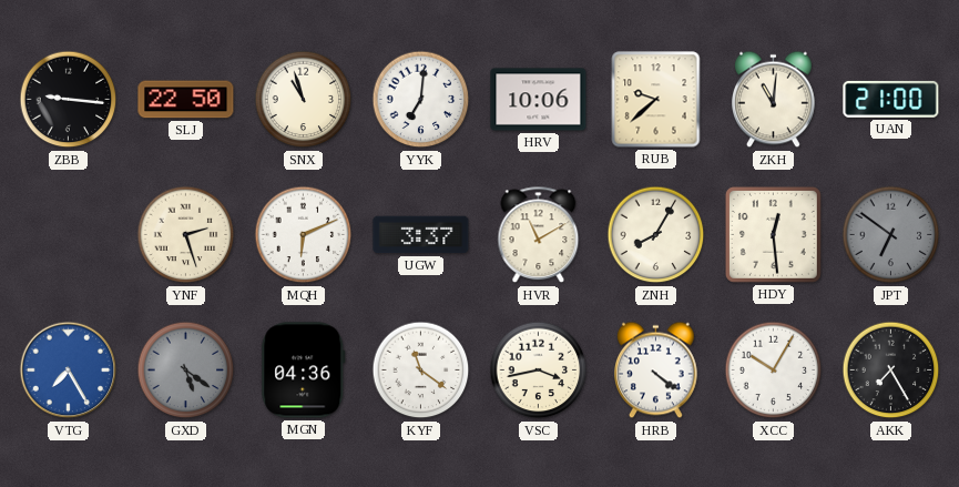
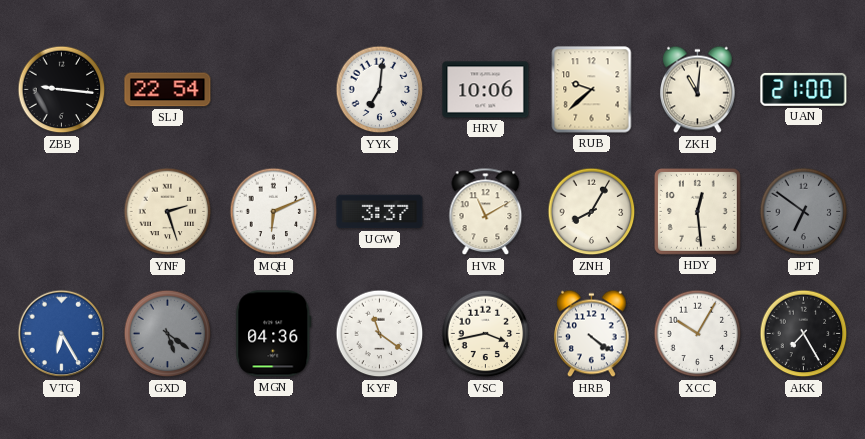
SLJ: 22:50 -> 22:54 (168, 90)
SNX: 10:57 -> none (304, 100)
VTG: 7:25 -> 6:25 (62, 334)
